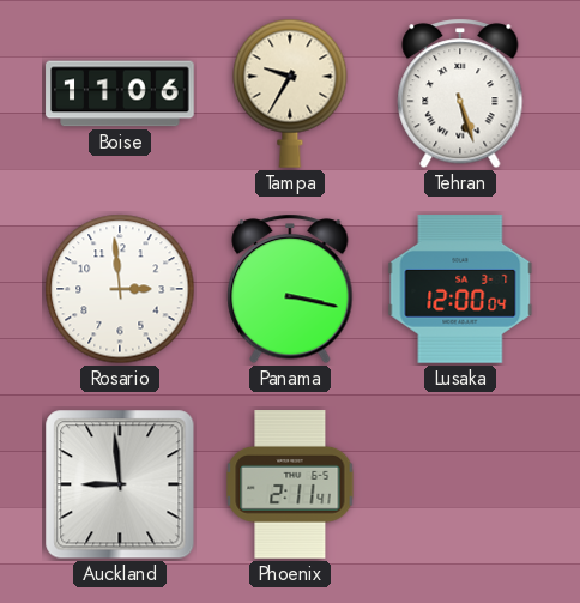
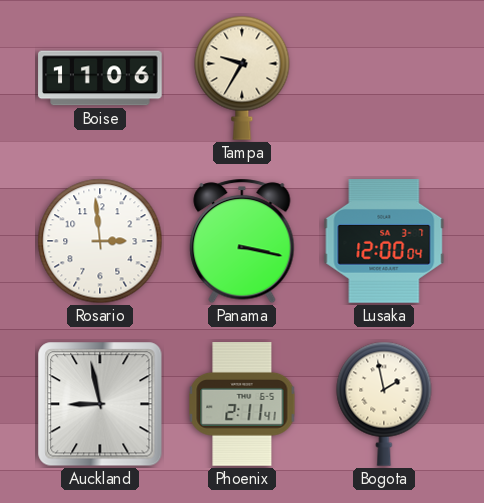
Tehran: 5:27 -> none (460, 94)
Auckland: 8:59 -> 8:58 (100, 404)
Bogota: none -> 1:58 (384, 404)
